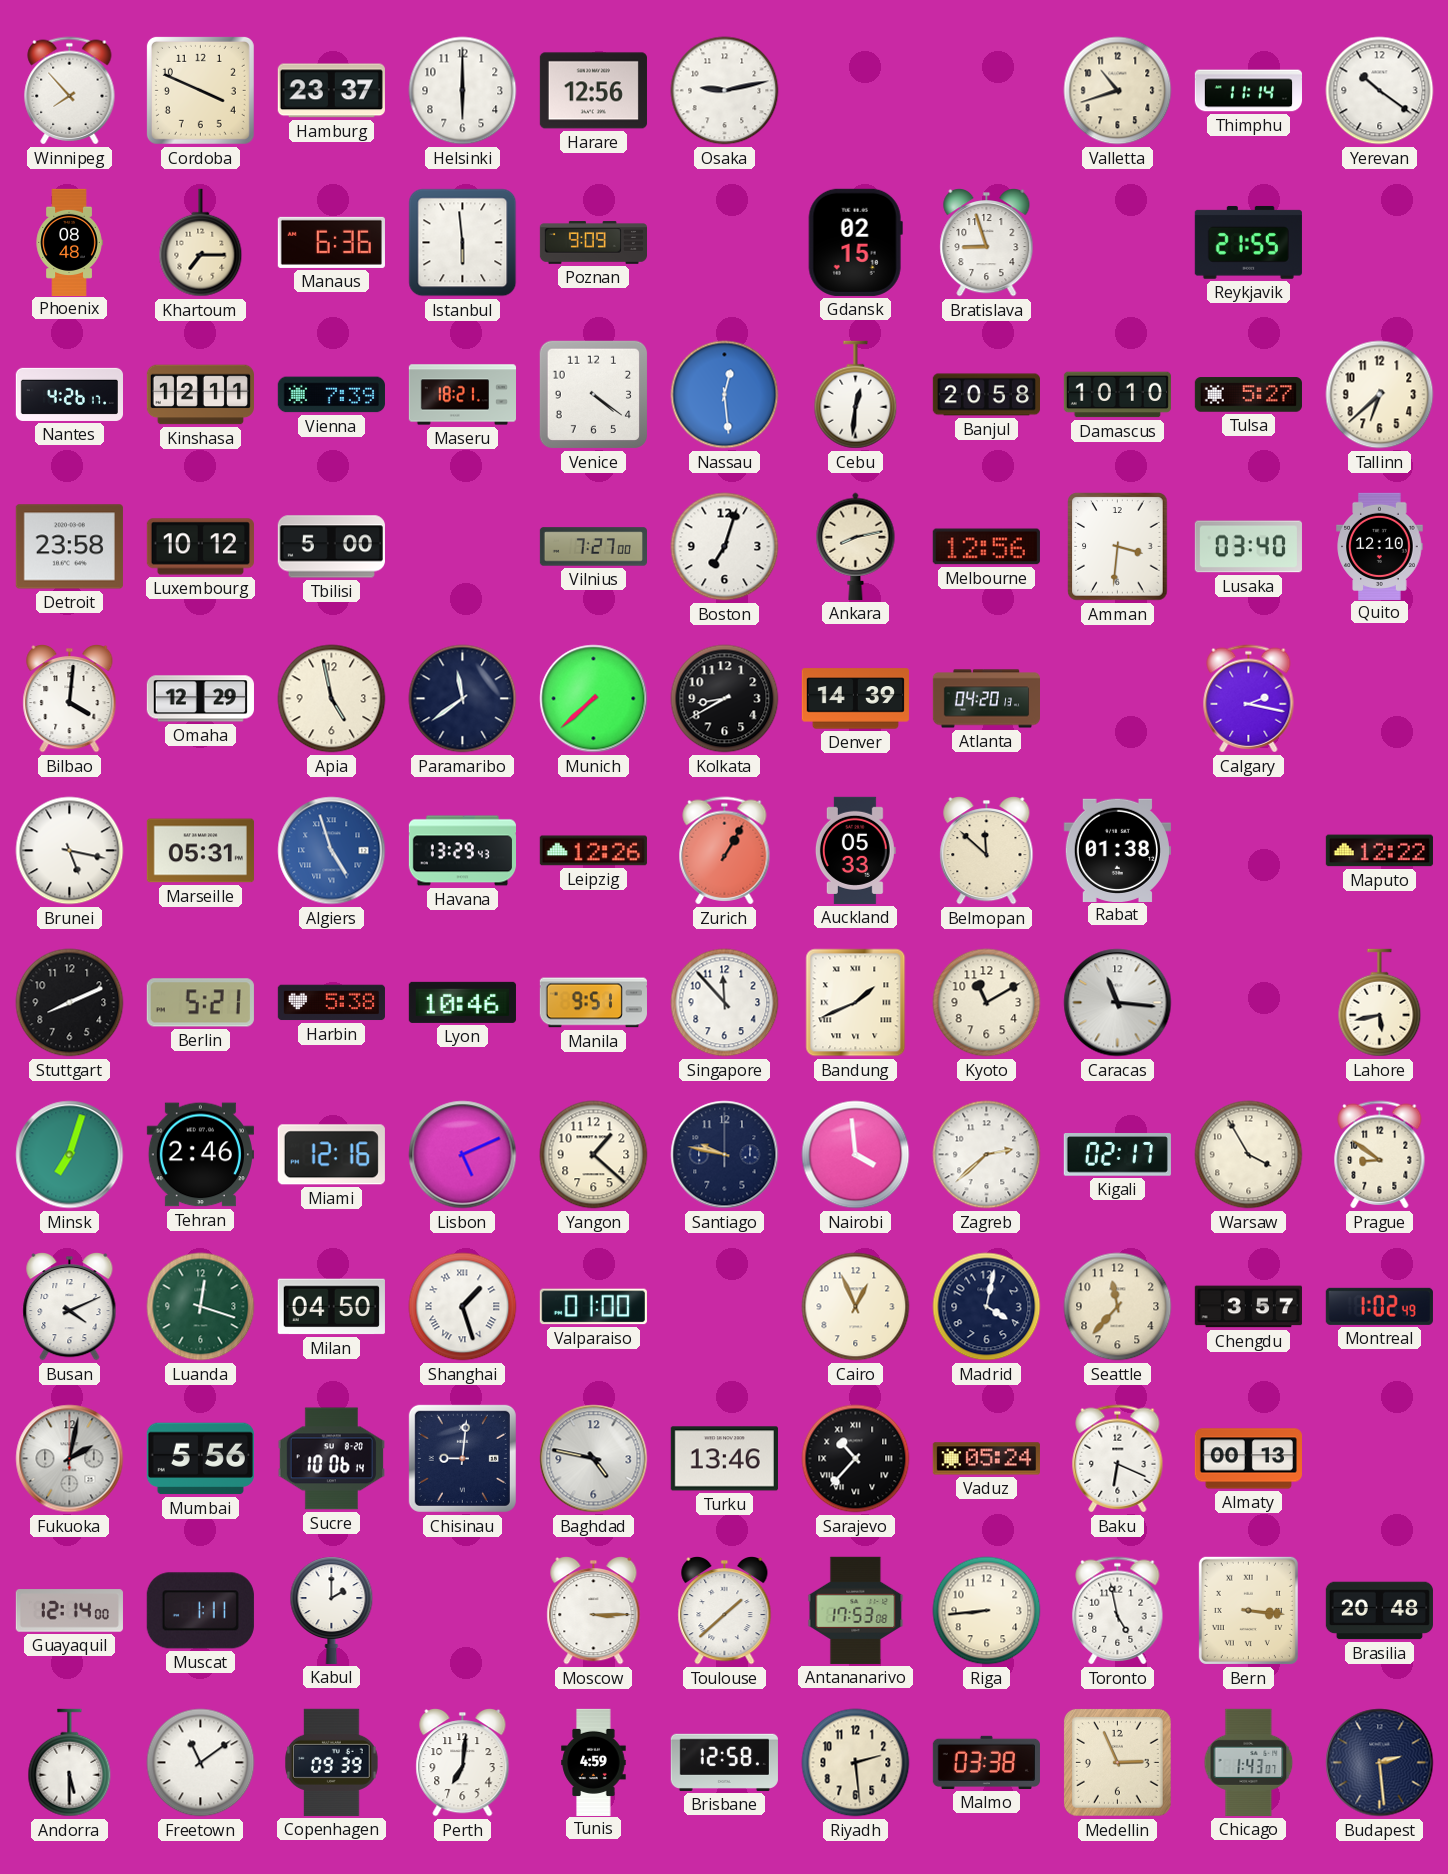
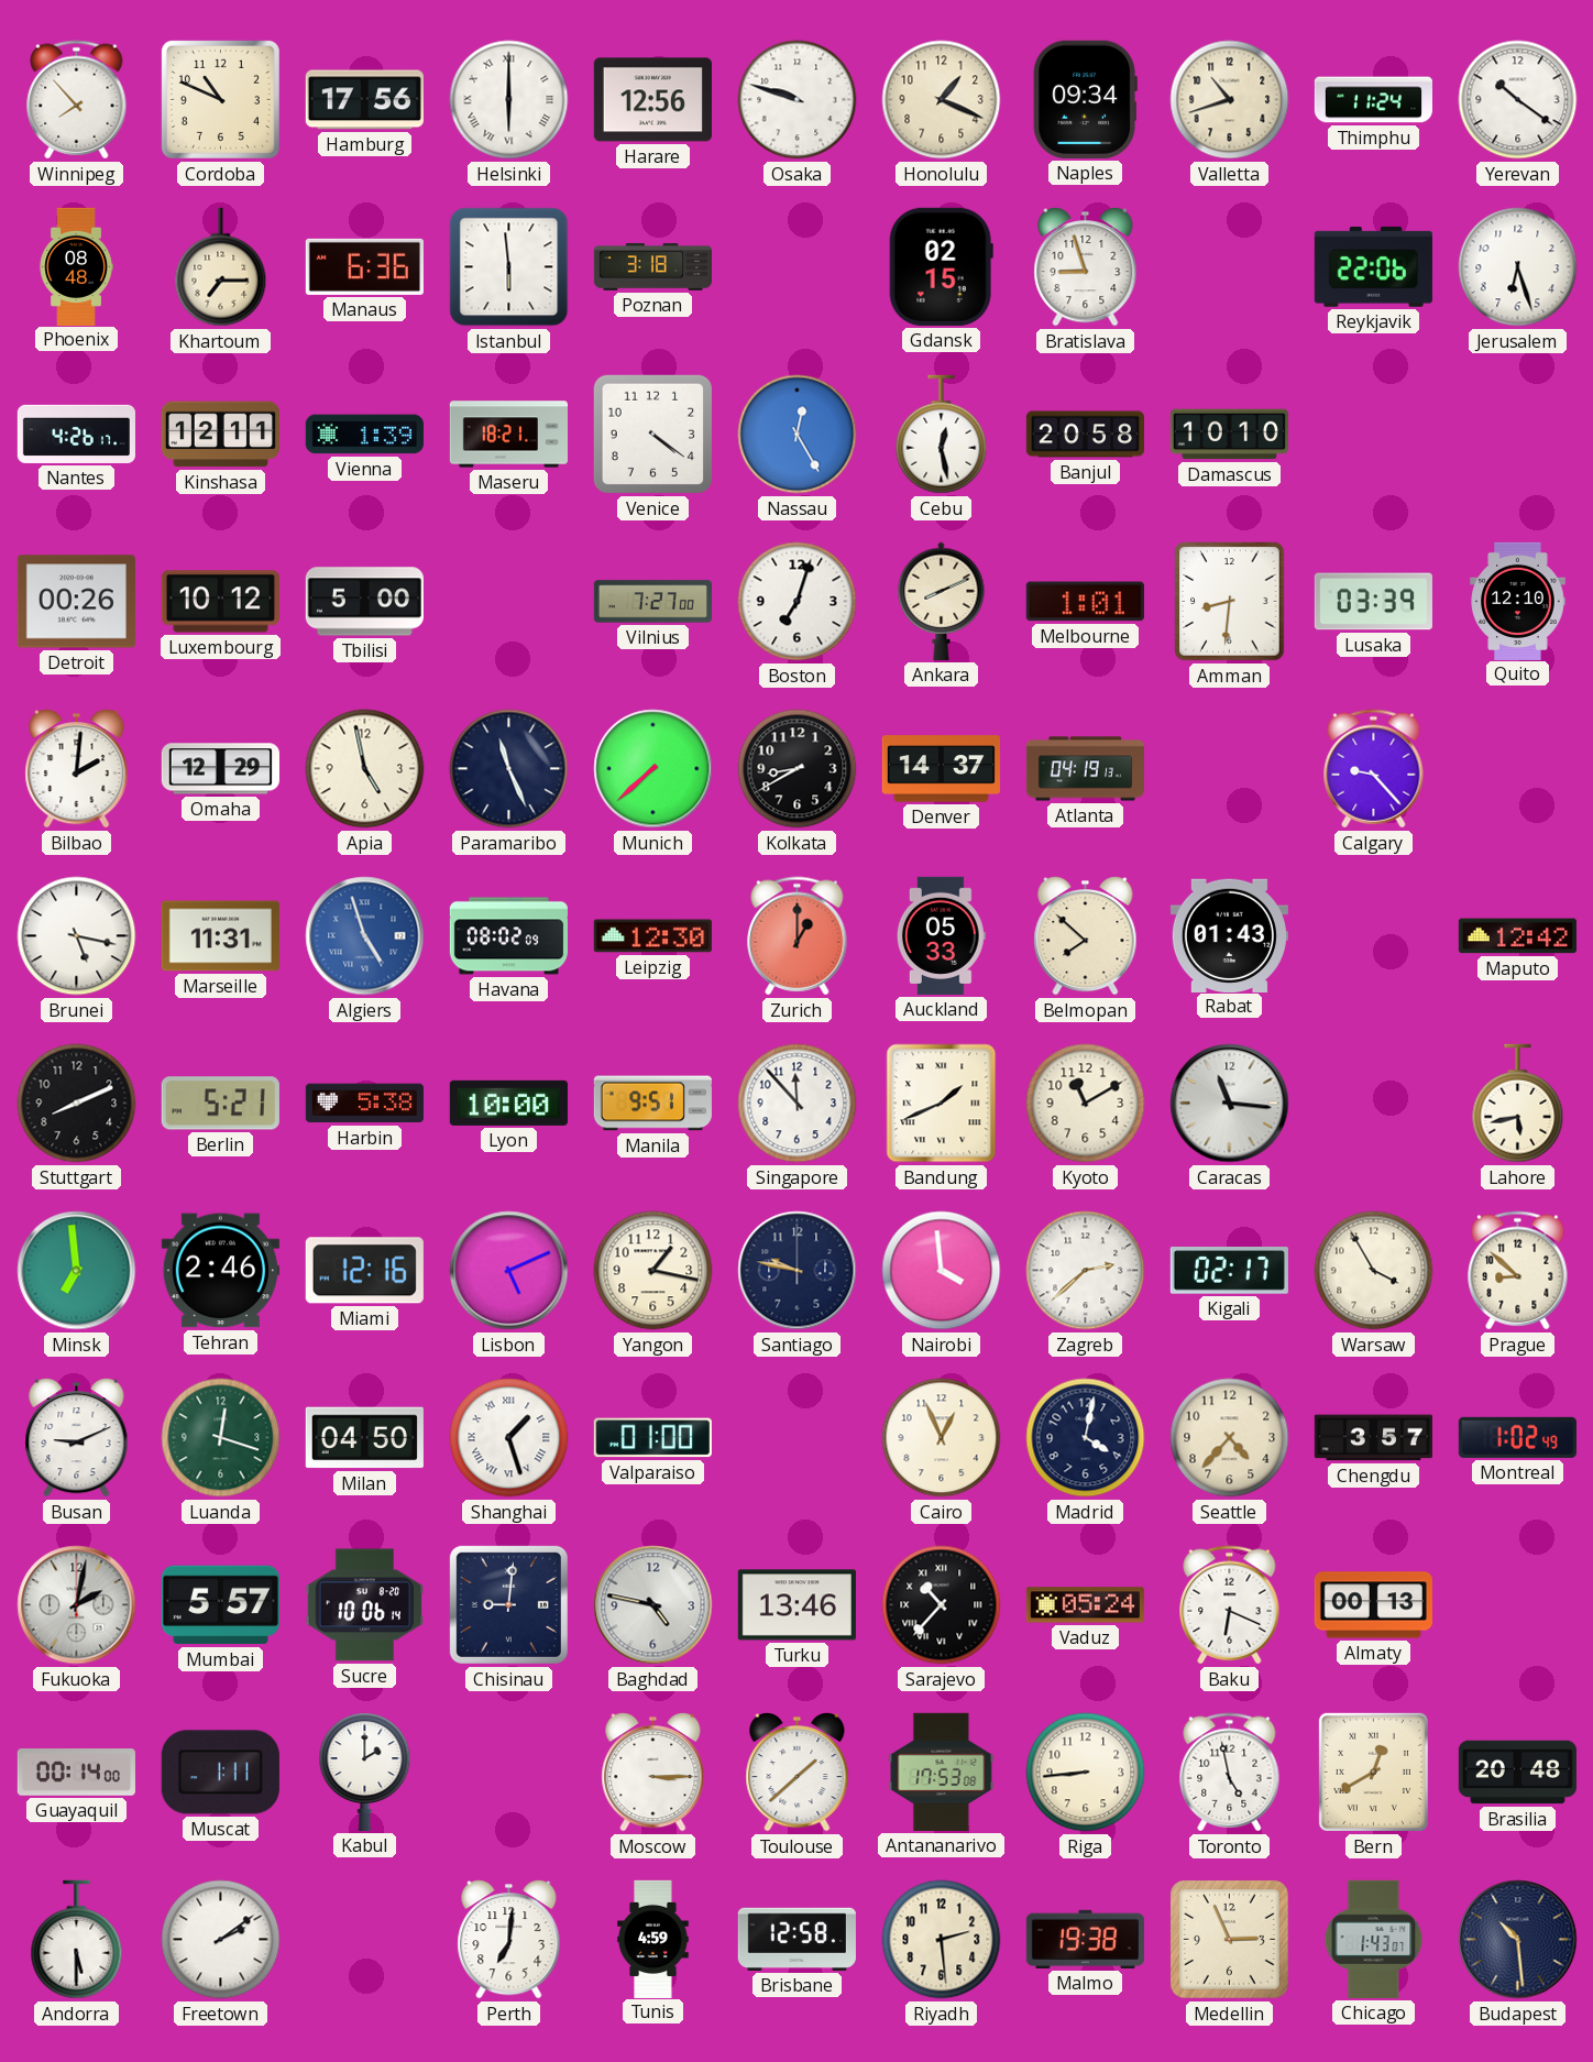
Cordoba: 3:49 -> 10:49 (220, 99)
Hamburg: 23:37 -> 17:56 (364, 100)
Helsinki numerals: Arabic -> Roman (509, 100)
Osaka: 9:13 -> 9:48 (798, 100)
Honolulu: none -> 1:19 (942, 100)
Naples: none -> 09:34 (1085, 99)
Thimphu: 11:14 -> 11:24 (1373, 100)
Poznan: 9:09 -> 3:18 (652, 267)
Reykjavik: 21:55 -> 22:06 (1373, 266)
Jerusalem: none -> 6:27 (1518, 267)
Vienna: 7:39 -> 1:39 (364, 435)
Nassau: 12:29 -> 12:25 (798, 435)
Cebu: 12:31 -> 12:28 (942, 435)
Tulsa: 5:27 -> none (1248, 395)
Tallinn: 6:38 -> none (1380, 395)
Detroit: 23:58 -> 00:26 (76, 602)
Ankara: 8:13 -> 8:11 (942, 601)
Melbourne: 12:56 -> 1:01 (1085, 602)
Amman: 3:31 -> 8:31 (1230, 602)
Lusaka: 03:40 -> 03:39 (1373, 602)
Bilbao: 4:01 -> 2:01 (77, 769)
Paramaribo: 11:39 -> 11:26 (509, 769)
Denver: 14:39 -> 14:37 (941, 769)
Atlanta: 04:20 -> 04:19 (1085, 769)
Calgary: 2:17 -> 9:23 (1374, 769)
Marseille: 05:31 -> 11:31 (220, 936)
Havana: 13:29 -> 08:02 (508, 936)
Leipzig: 12:26 -> 12:30 (652, 936)
Zurich: 1:05 -> 1:00 (798, 936)
Belmopan: 11:52 -> 7:52 (1086, 936)
Rabat: 01:38 -> 01:43 (1229, 935)
Maputo: 12:22 -> 12:42 (1517, 936)
Lyon: 10:46 -> 10:00 (508, 1103)
Minsk: 7:03 -> 6:59 (77, 1271)
Yangon: 1:22 -> 1:17 (653, 1271)
Prague: 8:51 -> 8:52 (1518, 1271)
Busan: 4:11 -> 9:11 (77, 1438)
Seattle: 11:37 -> 4:37 (1230, 1438)
Mumbai: 5:56 -> 5:57 (220, 1605)
Guayaquil: 12:14 -> 00:14 (76, 1773)
Bern: 3:16 -> 12:40 (1373, 1772)
Freetown: 11:09 -> 2:09 (221, 1940)
Copenhagen: 09:39 -> none (332, 1762)
Malmo: 03:38 -> 19:38 (1085, 1939)
Budapest: 2:29 -> 10:29 (1518, 1940)
